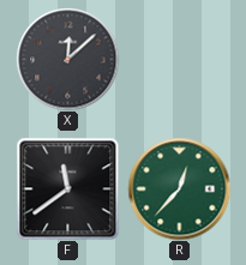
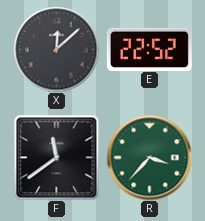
E: none -> 22:52 (149, 49)
R: 12:37 -> 3:37 (149, 157)
